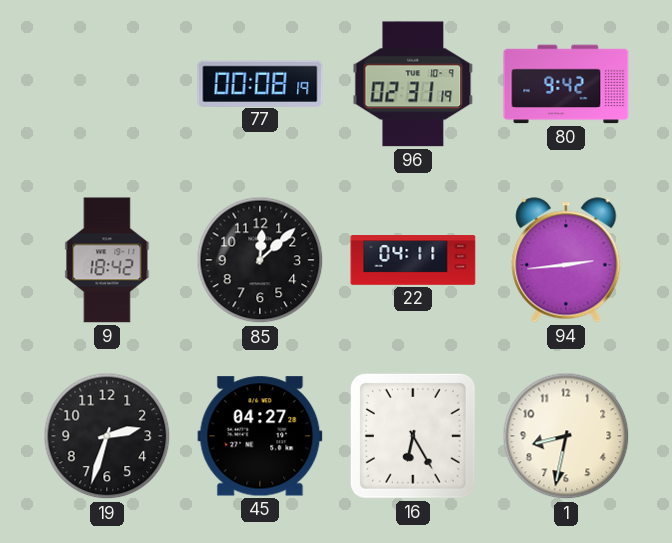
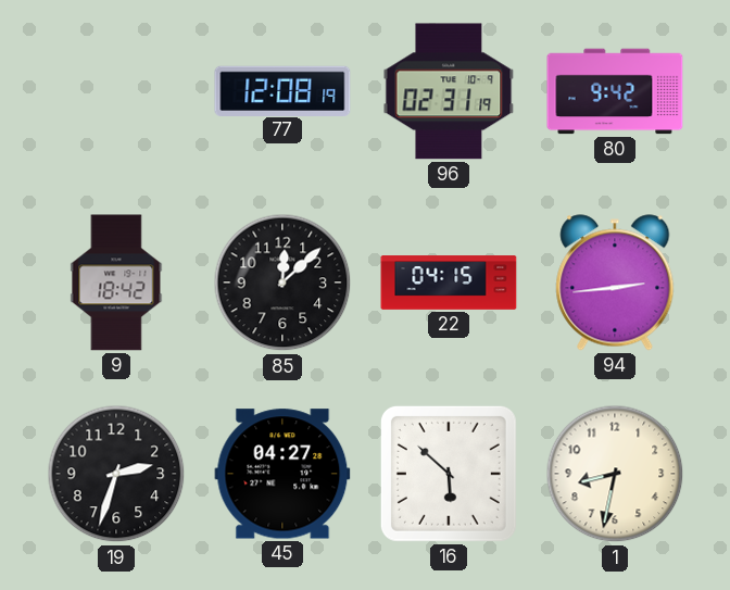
77: 00:08 -> 12:08 (282, 90)
22: 04:11 -> 04:15 (449, 283)
16: 6:25 -> 5:52 (449, 474)
